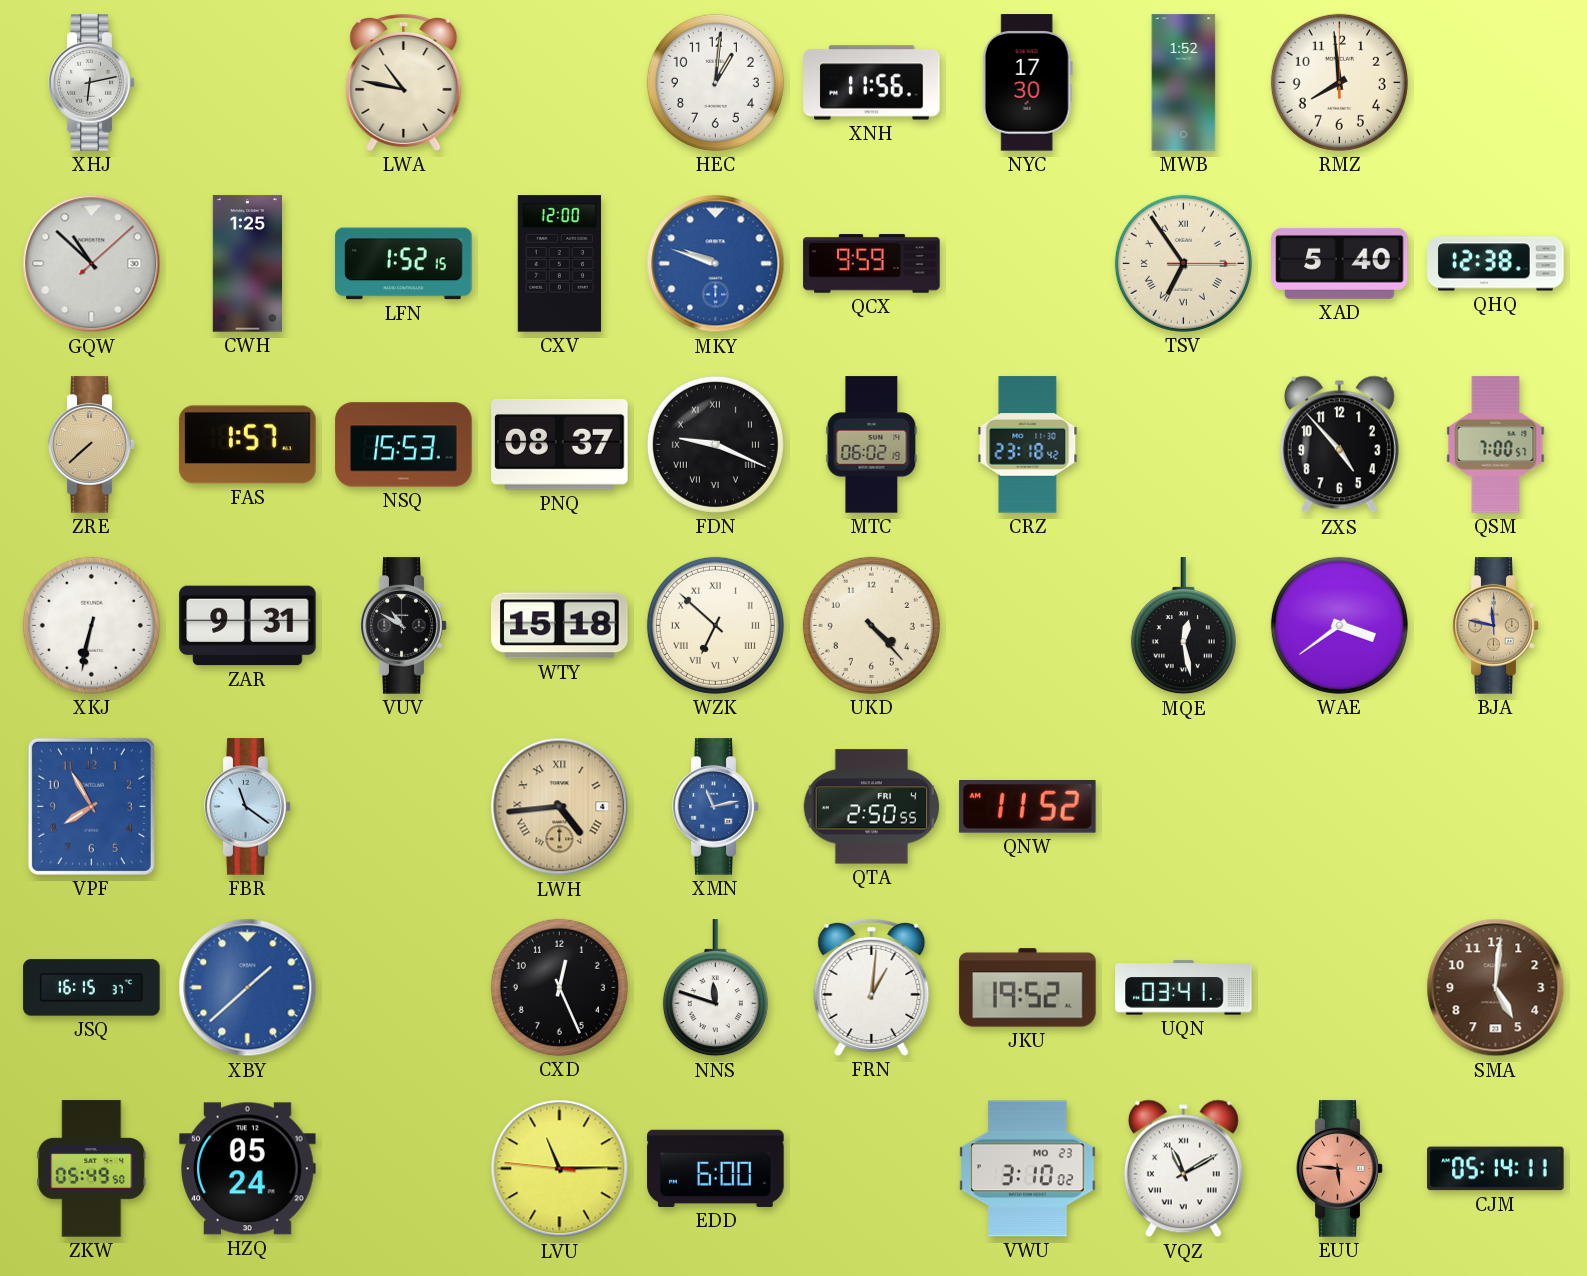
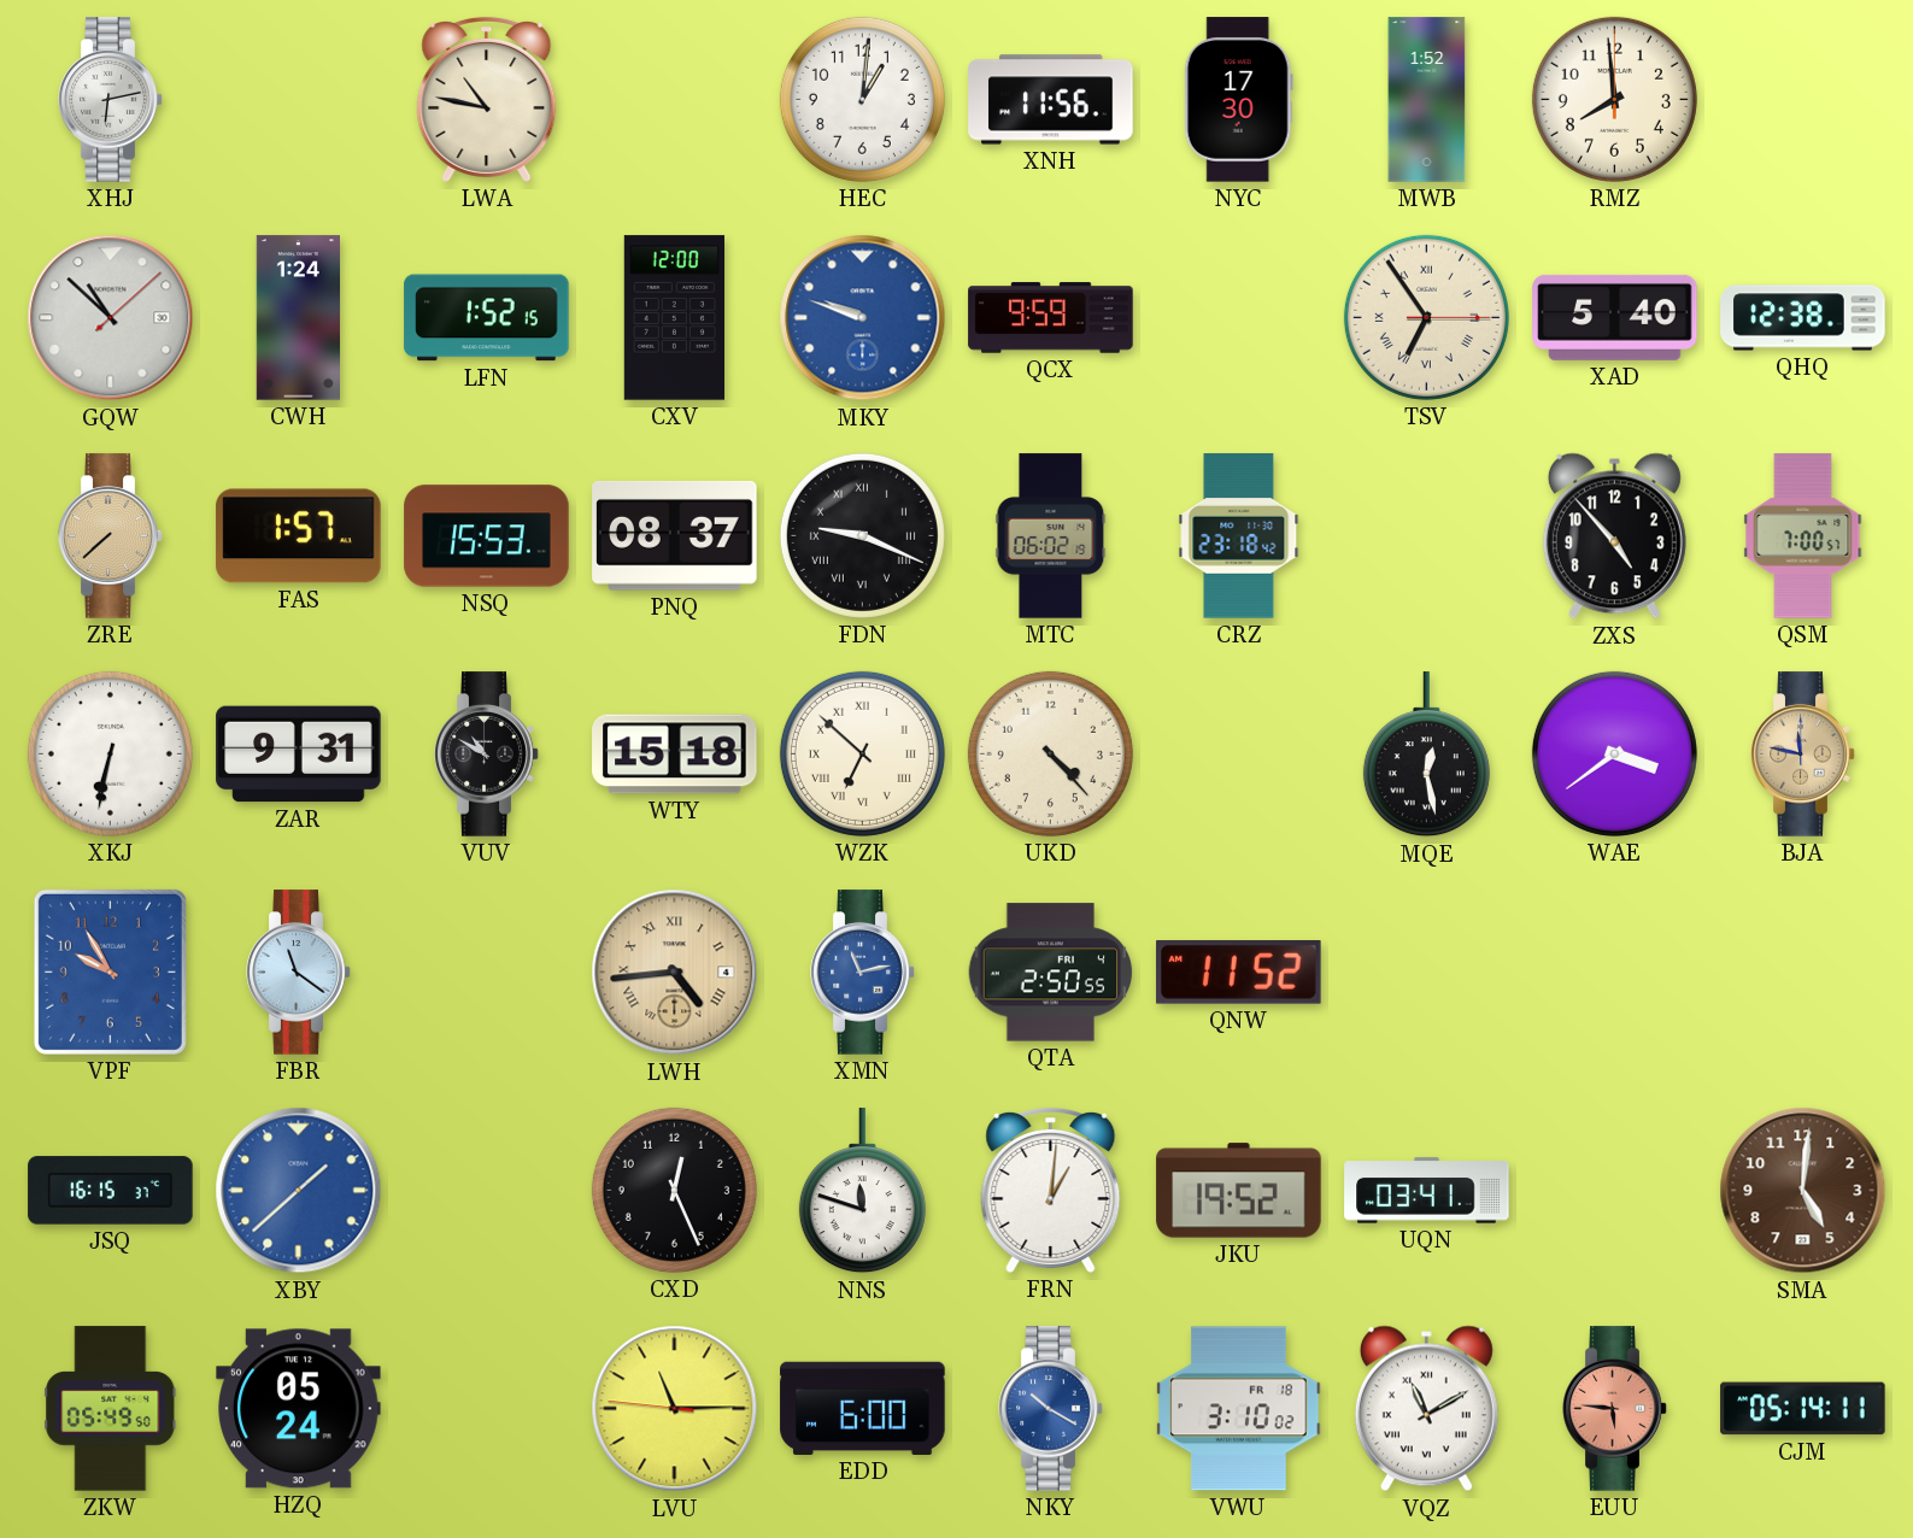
CWH: 1:25 -> 1:24 (298, 318)
VPF: 7:55 -> 9:55 (110, 971)
NKY: none -> 10:20 (1051, 1409)
VWU date: MO 23 -> FR 18 (1239, 1409)
